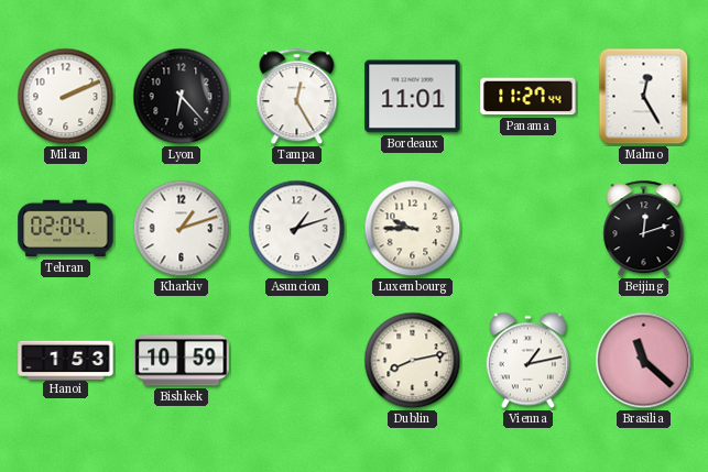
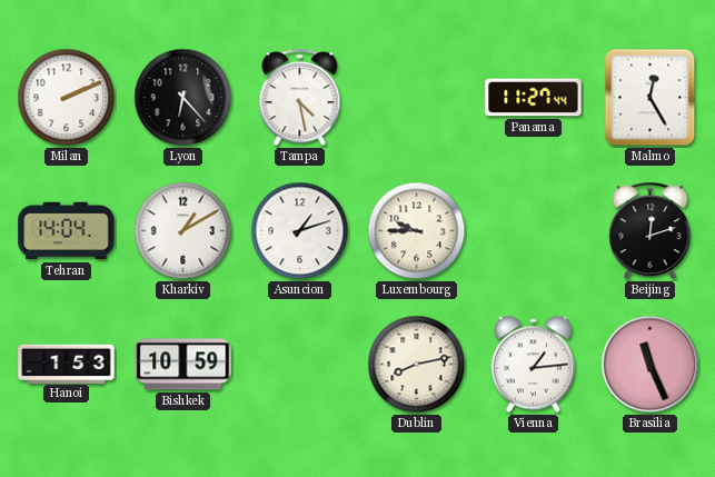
Tampa: 12:25 -> 4:28 (300, 98)
Bordeaux: 11:01 -> none (413, 97)
Tehran: 02:04 -> 14:04 (67, 231)
Kharkiv: 1:12 -> 1:10 (183, 231)
Vienna: 1:13 -> 1:14 (533, 365)
Brasilia: 11:22 -> 11:26 (651, 365)
